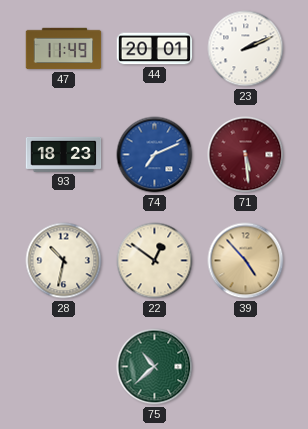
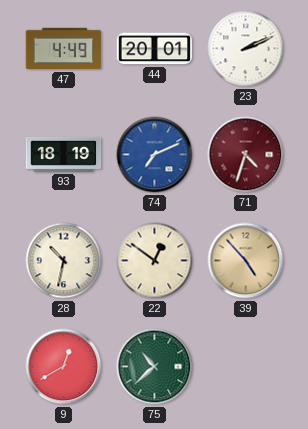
47: 11:49 -> 4:49 (64, 49)
93: 18:23 -> 18:19 (64, 154)
71: 5:29 -> 4:33 (246, 155)
9: none -> 12:40 (64, 367)
